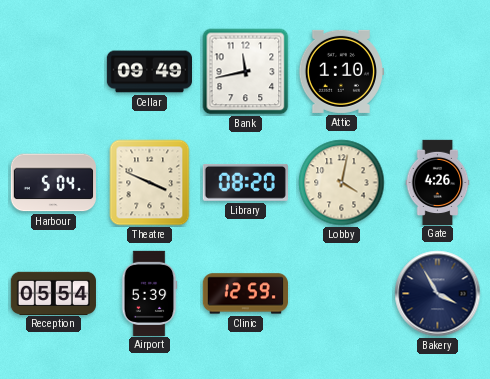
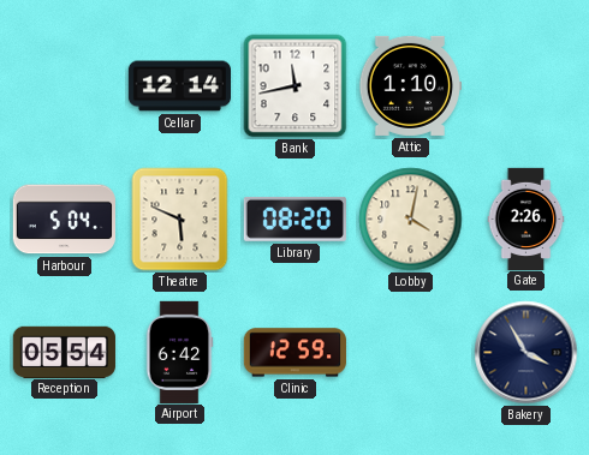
Cellar: 09:49 -> 12:14 (179, 86)
Theatre: 3:49 -> 5:49 (180, 220)
Gate: 4:26 -> 2:26 (526, 218)
Airport: 5:39 -> 6:42 (179, 352)
